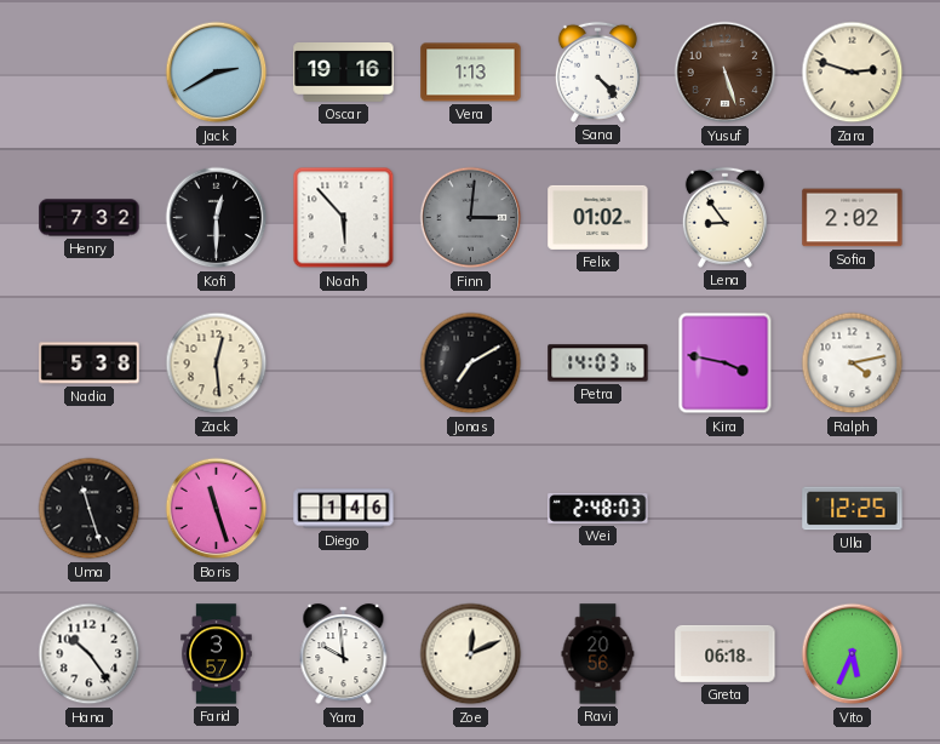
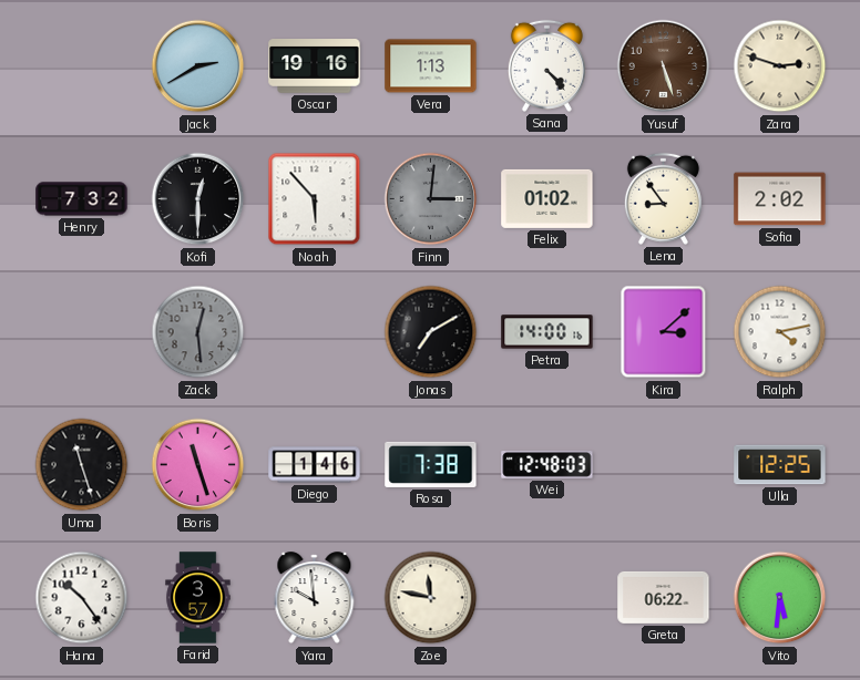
Nadia: 5:38 -> none (90, 364)
Zack dial: cream -> grey (198, 332)
Petra: 14:03 -> 14:00 (547, 332)
Kira: 3:47 -> 3:08 (664, 332)
Rosa: none -> 7:38 (431, 464)
Wei: 2:48 -> 12:48 (547, 465)
Zoe: 12:11 -> 11:47 (431, 598)
Ravi: 20:56 -> none (598, 654)
Greta: 06:18 -> 06:22 (664, 597)
Vito: 5:34 -> 5:31 (780, 598)
